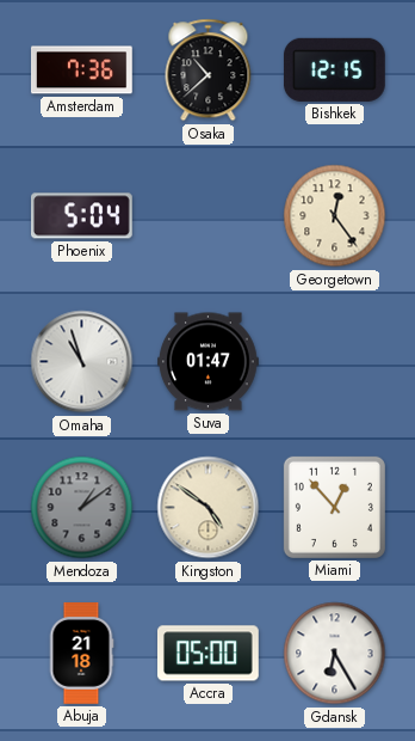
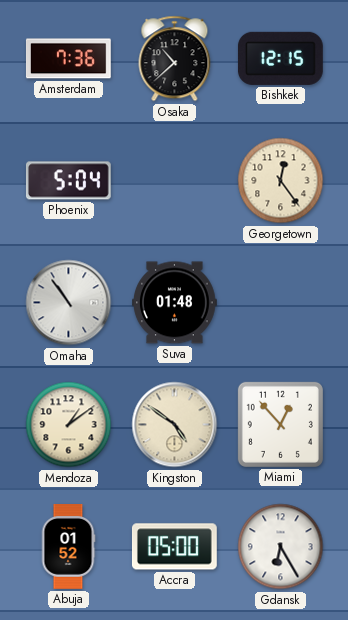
Omaha: 10:57 -> 10:54 (69, 303)
Suva: 01:47 -> 01:48 (175, 303)
Mendoza dial: grey -> cream (69, 425)
Abuja: 21:18 -> 01:52 (68, 547)
